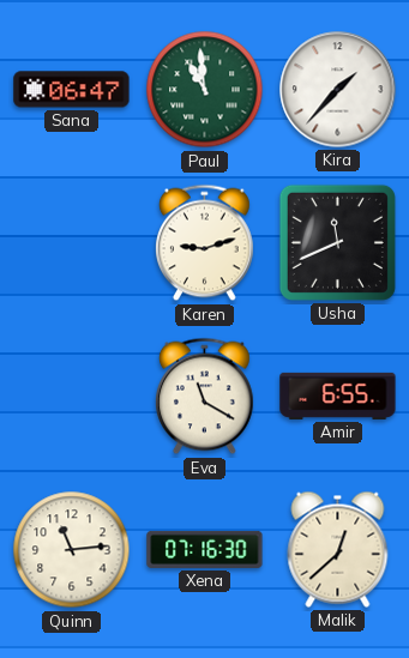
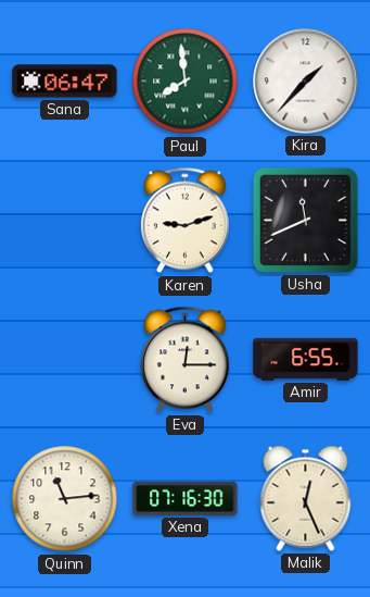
Paul: 10:59 -> 7:59 (186, 82)
Eva: 11:20 -> 12:15 (186, 360)
Malik: 12:38 -> 12:26 (306, 498)
